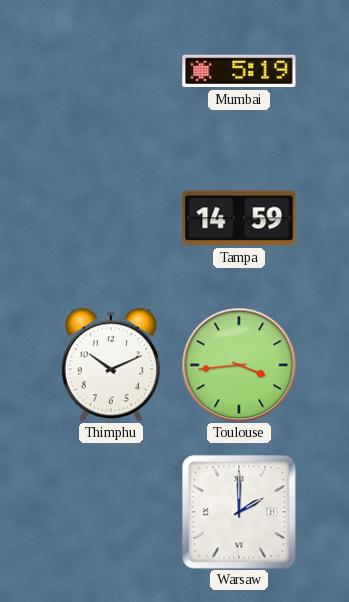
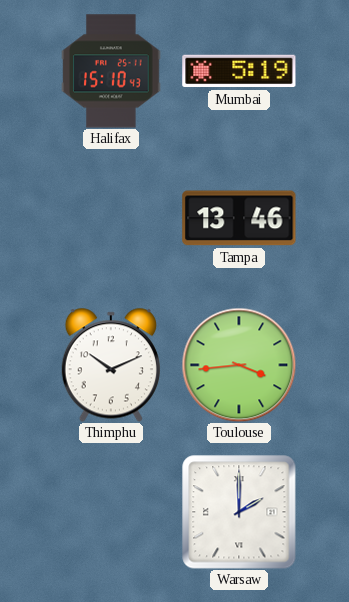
Halifax: none -> 15:10 (111, 71)
Tampa: 14:59 -> 13:46 (239, 218)
